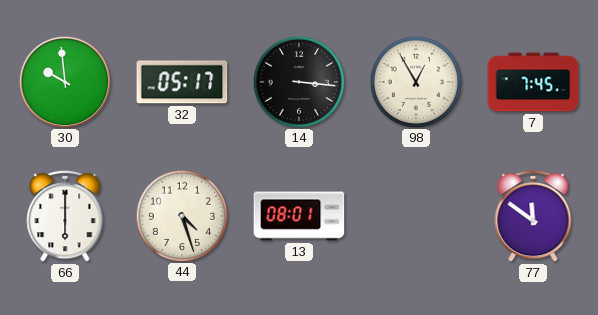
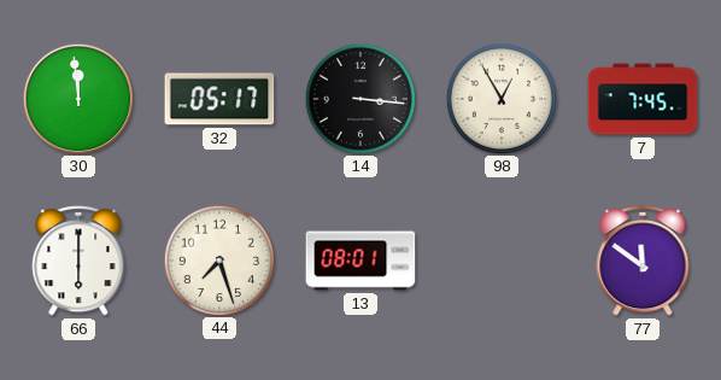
30: 9:59 -> 11:59 (77, 98)
44: 4:27 -> 7:27 (218, 259)
